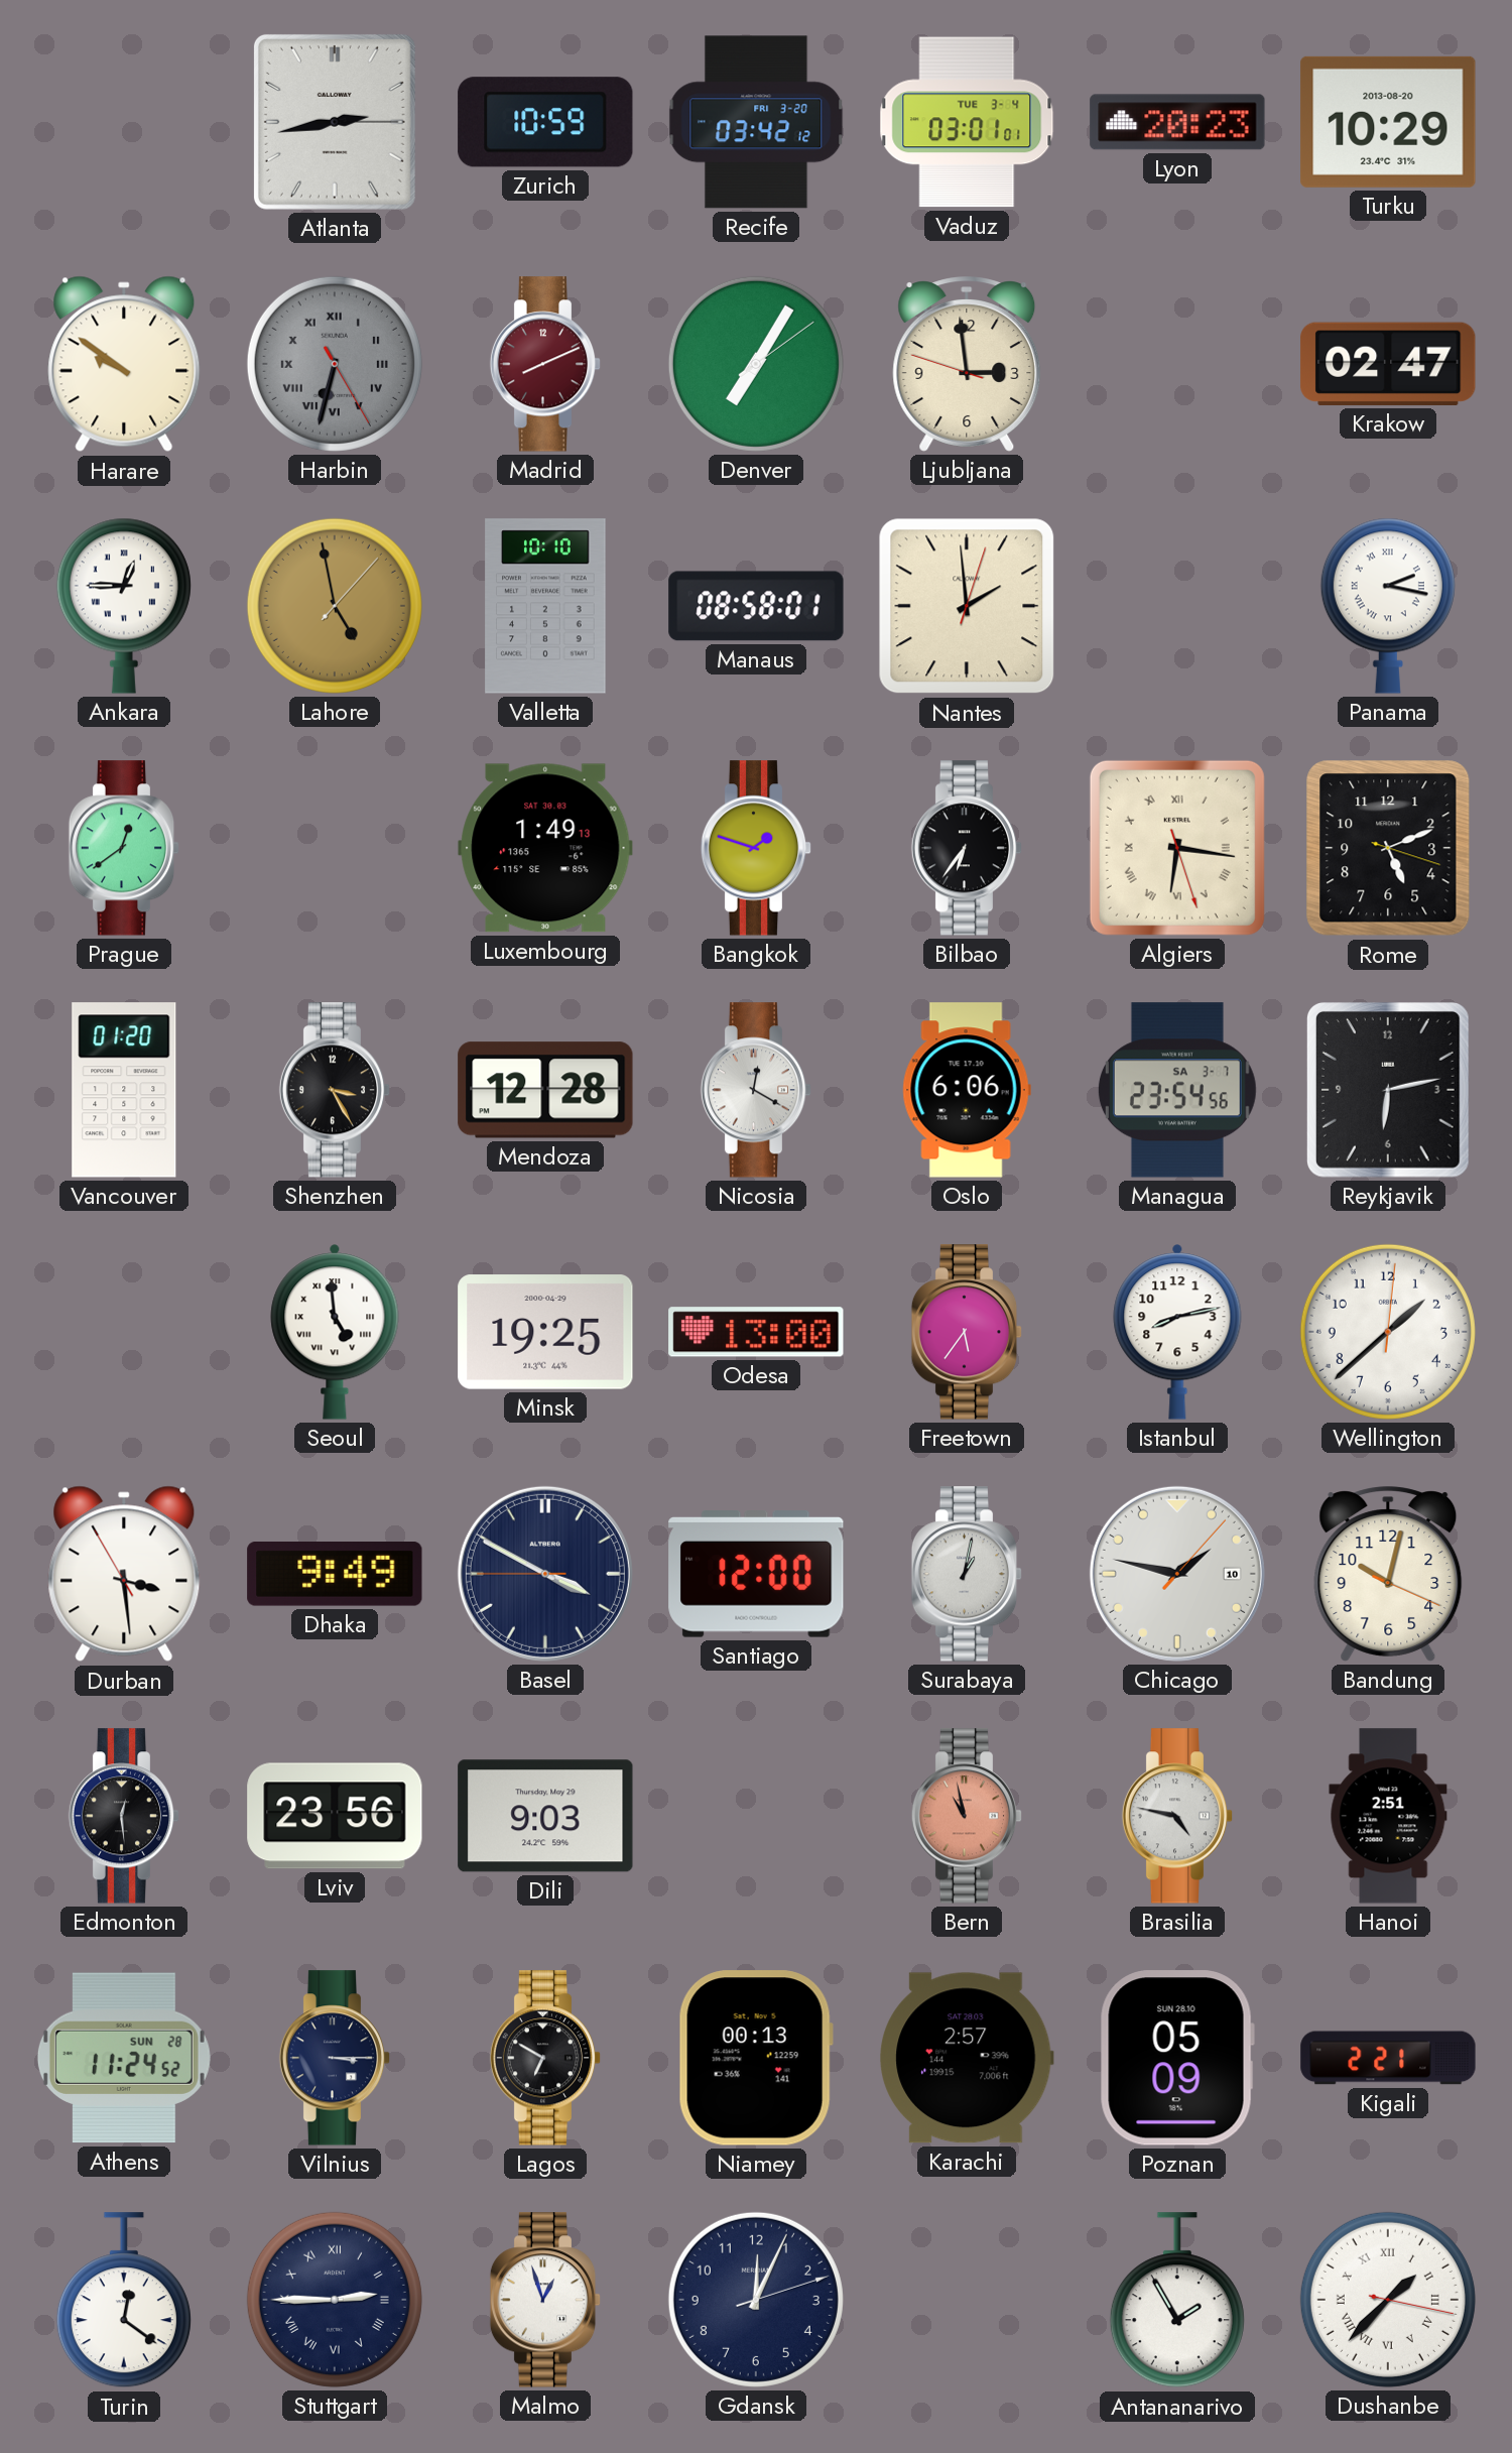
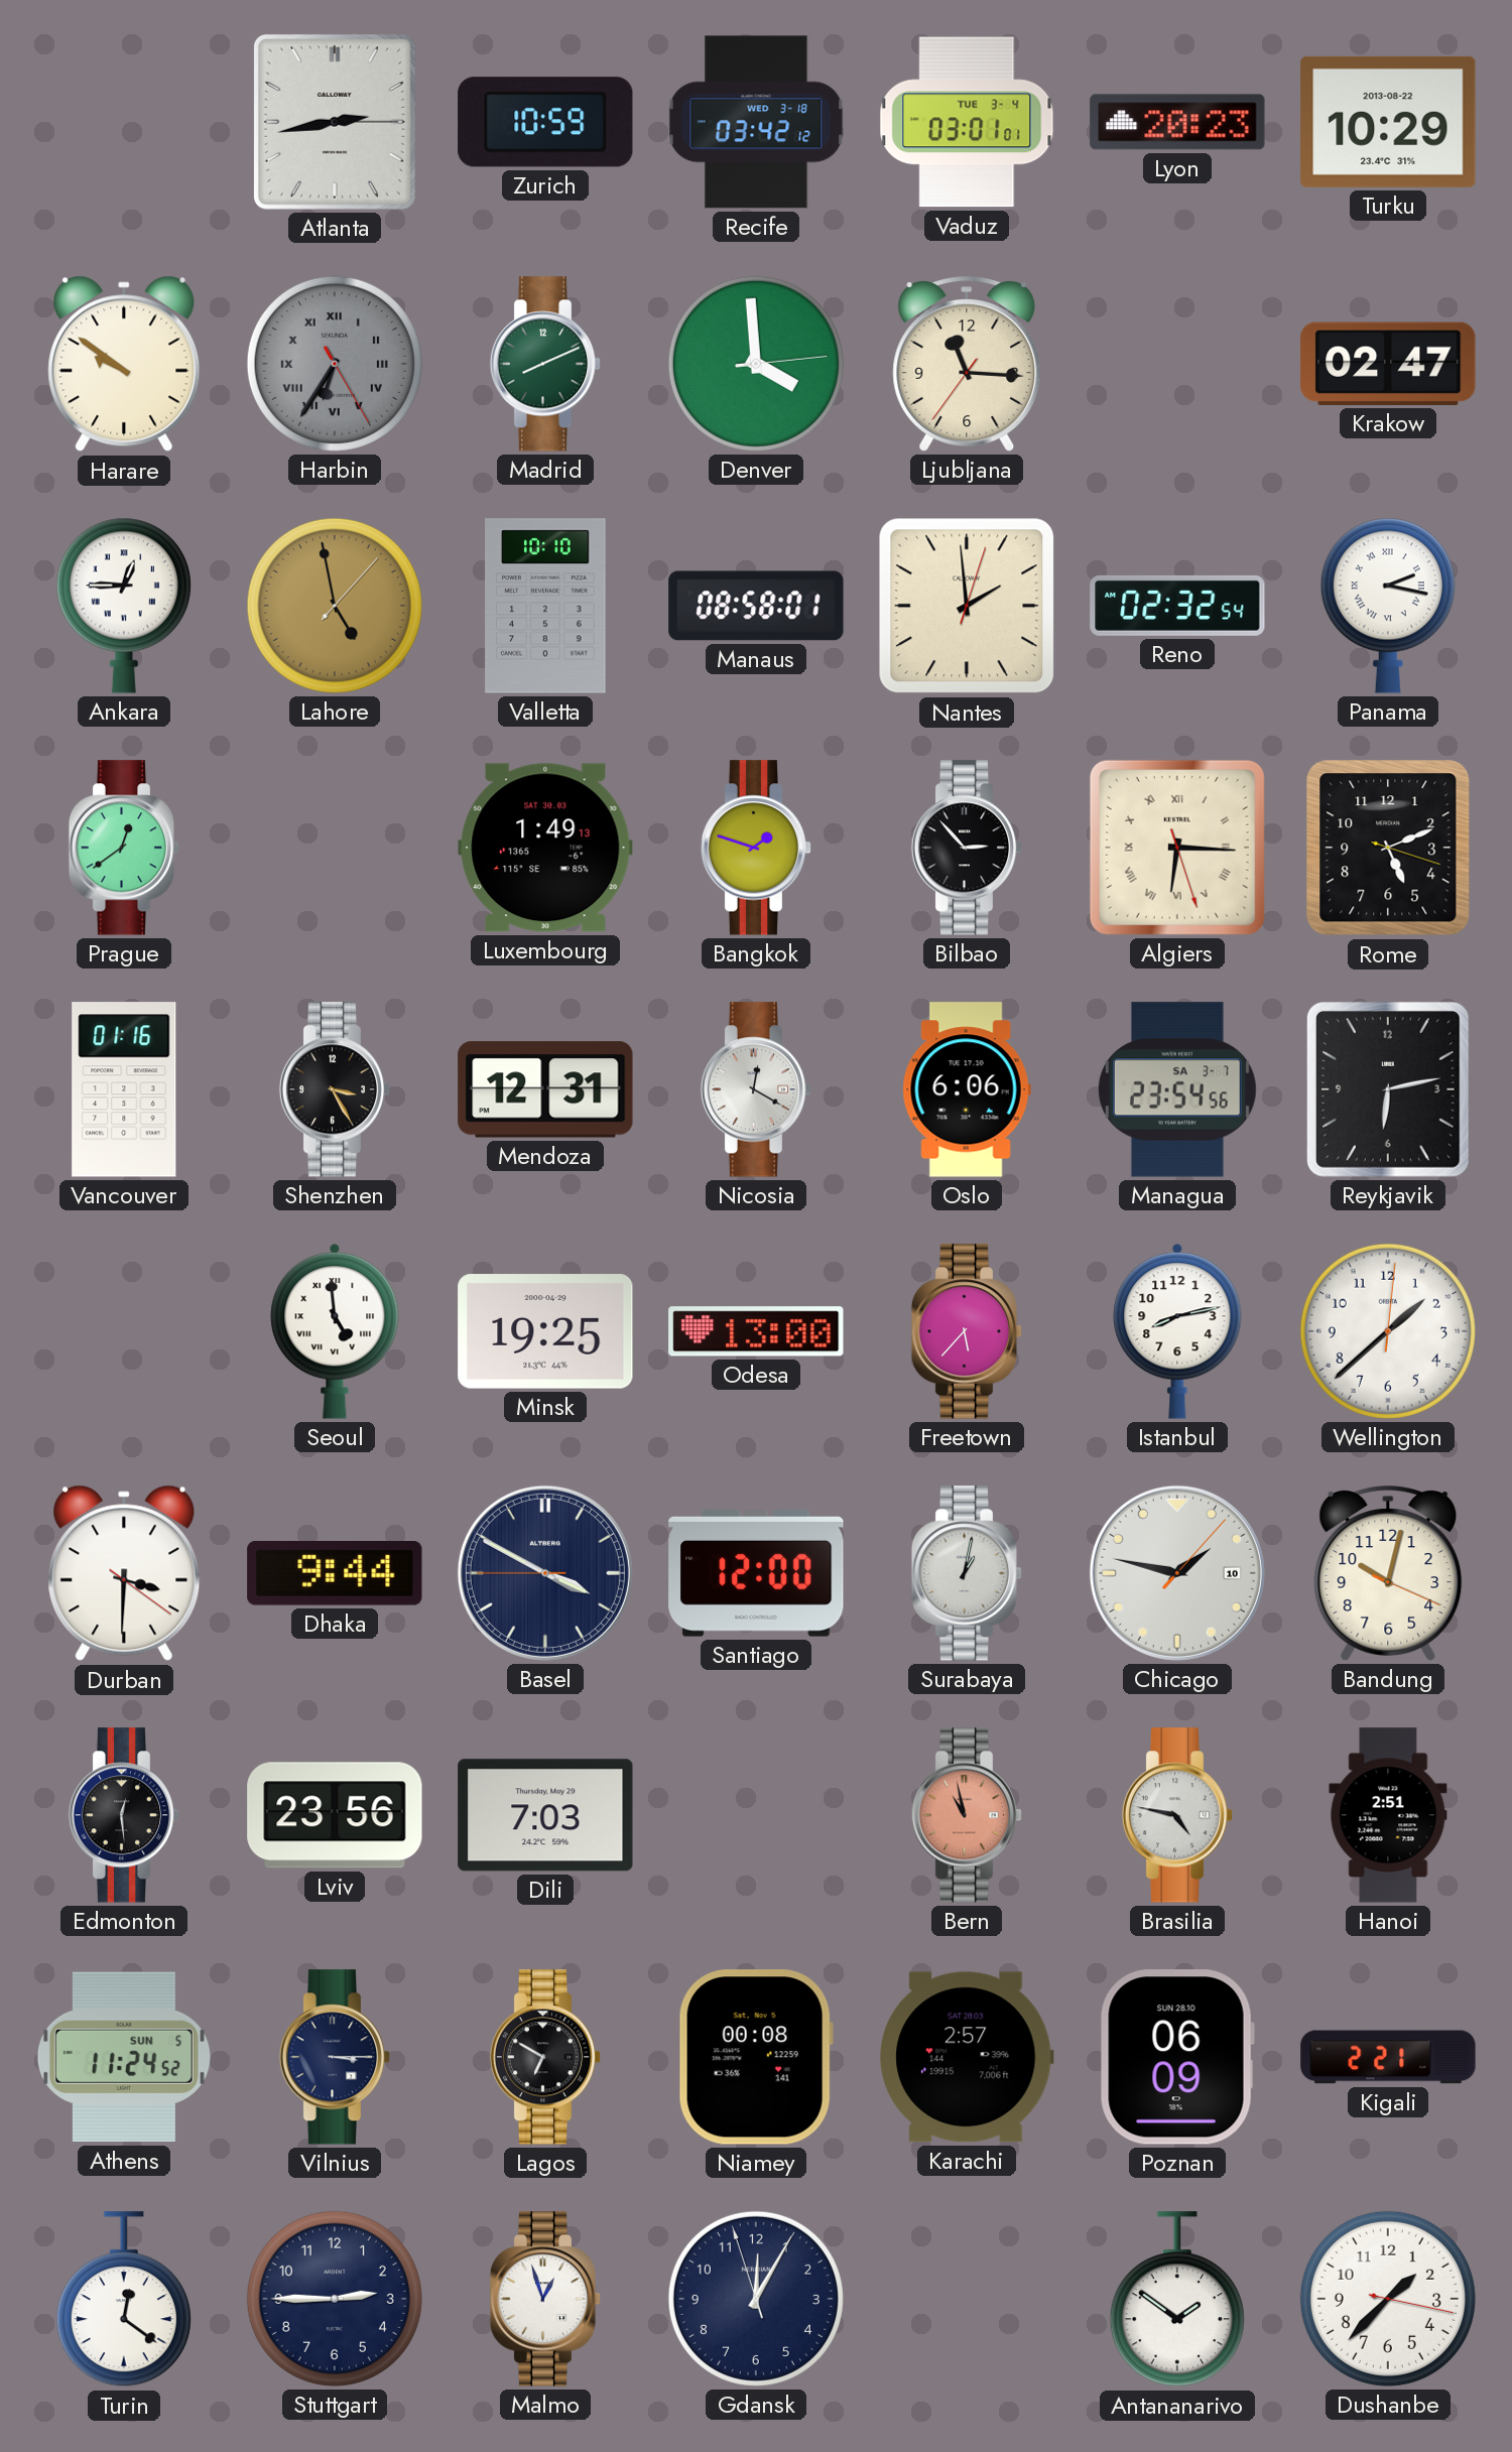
Recife date: FRI 3-20 -> WED 3-18 (756, 122)
Turku date: 2013-08-20 -> 2013-08-22 (1388, 122)
Harbin: 6:32 -> 6:35 (335, 364)
Madrid dial: burgundy -> green (545, 364)
Denver: 7:05 -> 3:59 (756, 364)
Ljubljana: 2:58 -> 11:15 (967, 364)
Reno: none -> 02:32 (1177, 606)
Bilbao: 6:36 -> 2:53 (967, 848)
Algiers: 6:16 -> 6:15 (1177, 848)
Vancouver: 01:20 -> 01:16 (124, 1089)
Mendoza: 12:28 -> 12:31 (545, 1089)
Freetown: 5:36 -> 5:37 (967, 1331)
Durban: 3:28 -> 3:30 (124, 1573)
Dhaka: 9:49 -> 9:44 (335, 1574)
Dili: 9:03 -> 7:03 (545, 1815)
Athens date: SUN 28 -> SUN 5 (124, 2057)
Niamey: 00:13 -> 00:08 (756, 2057)
Poznan: 05:09 -> 06:09 (1177, 2057)
Stuttgart numerals: Roman -> Arabic (335, 2299)
Gdansk: 12:04:12 -> 12:04:57 (756, 2299)
Antananarivo: 1:55 -> 1:51 (1177, 2300)
Dushanbe numerals: Roman -> Arabic (1388, 2299)
